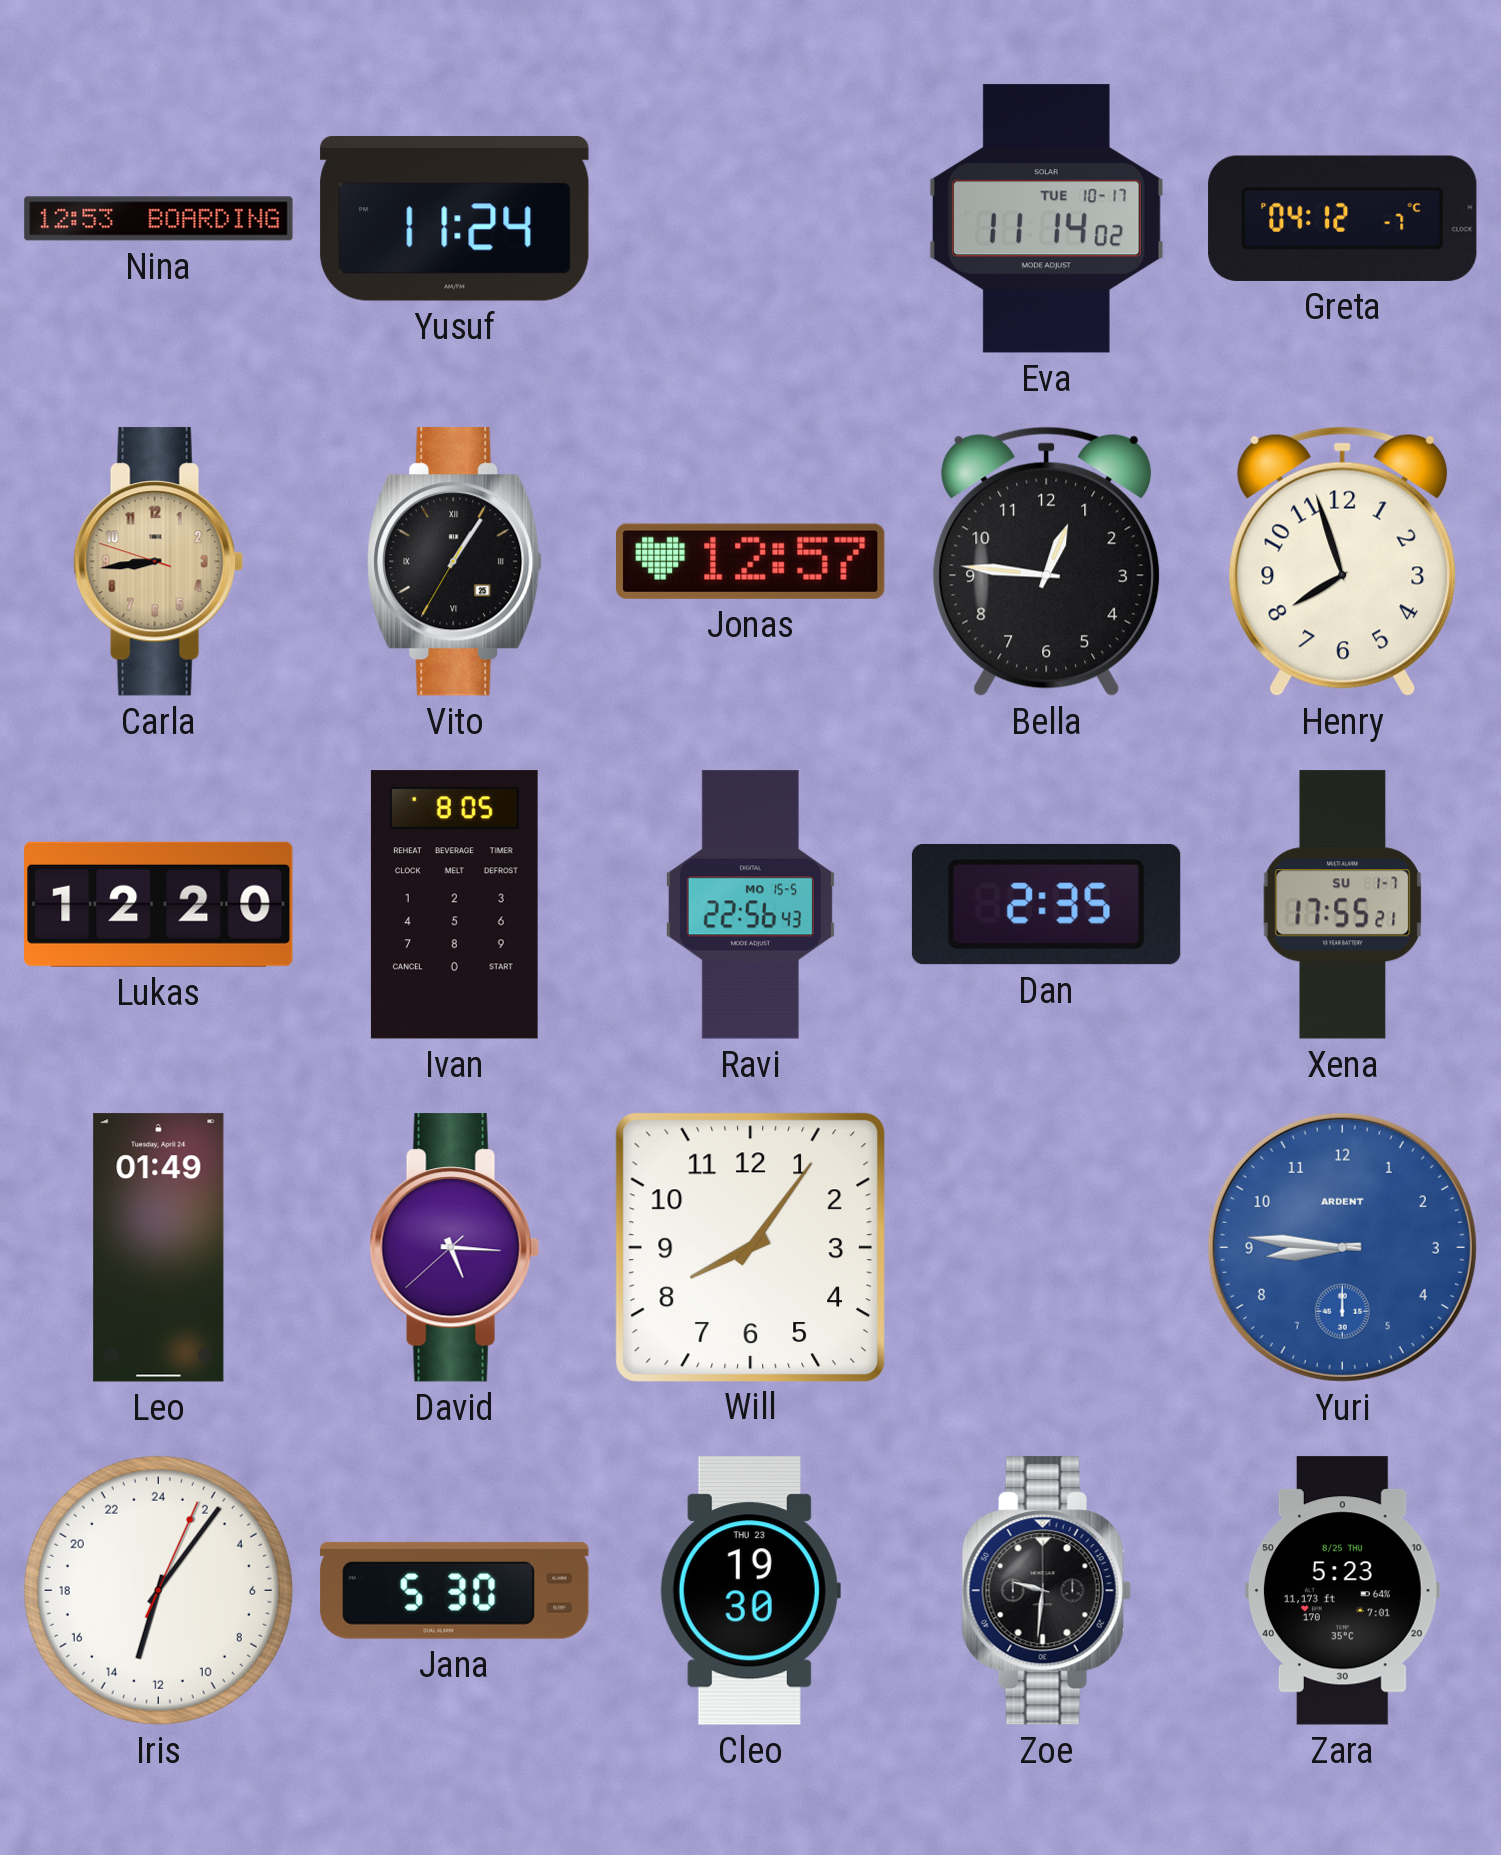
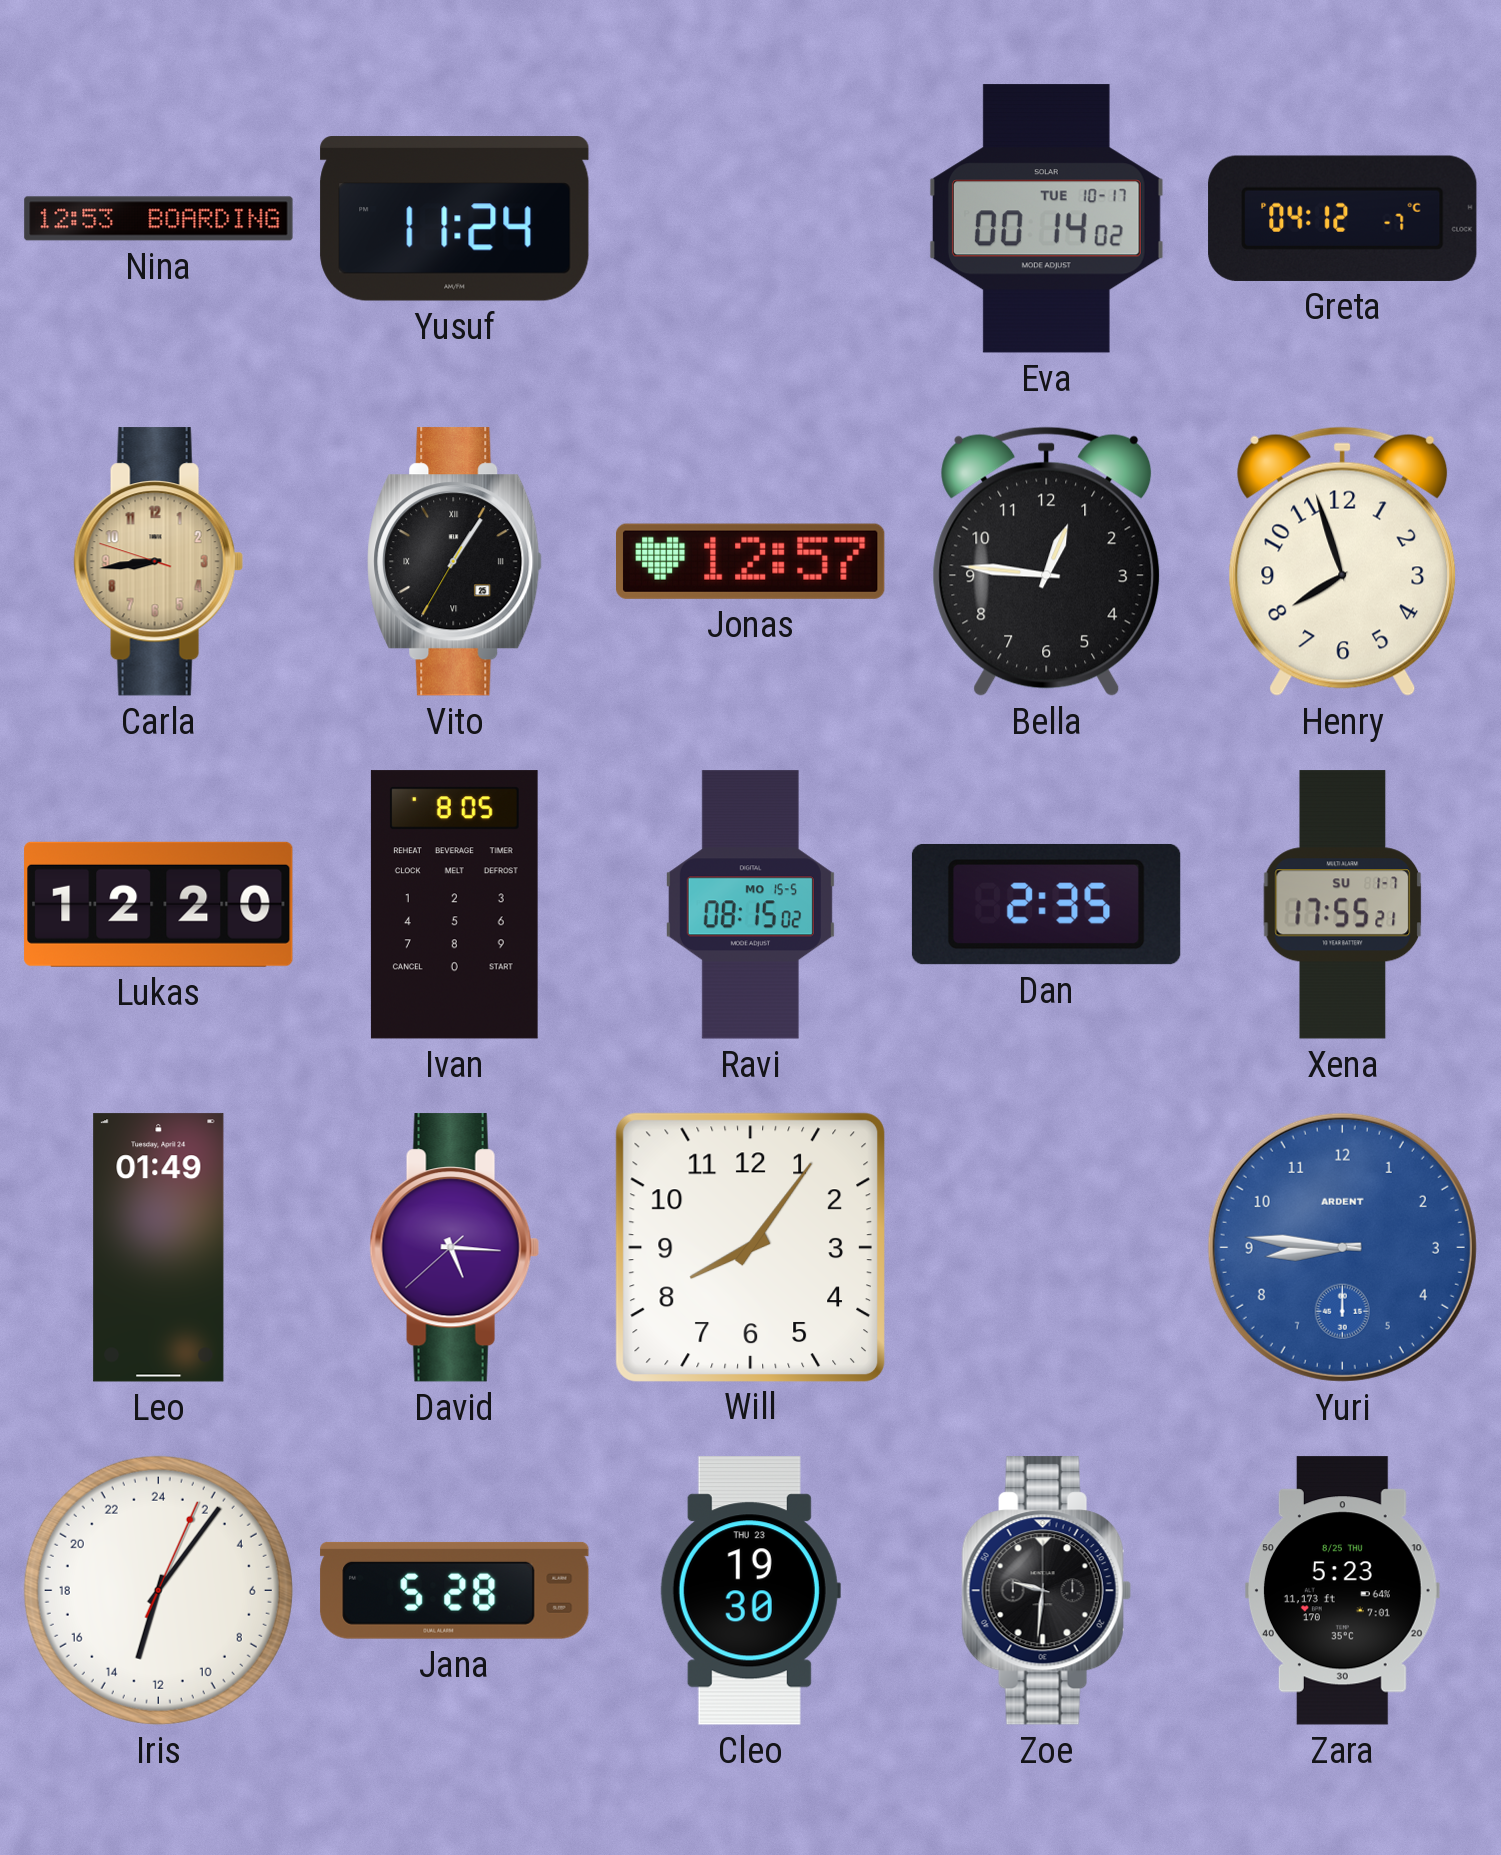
Eva: 11:14 -> 00:14 (1046, 219)
Ravi: 22:56 -> 08:15 (750, 905)
Jana: 5:30 -> 5:28 (455, 1590)
